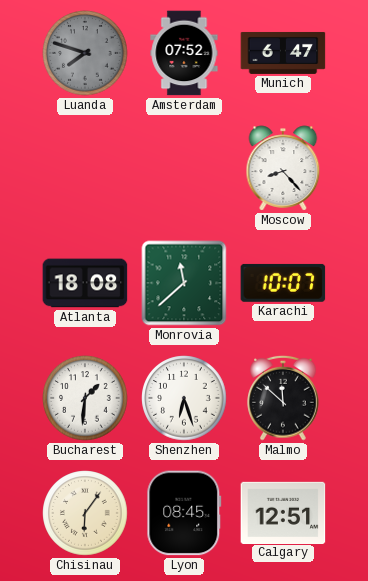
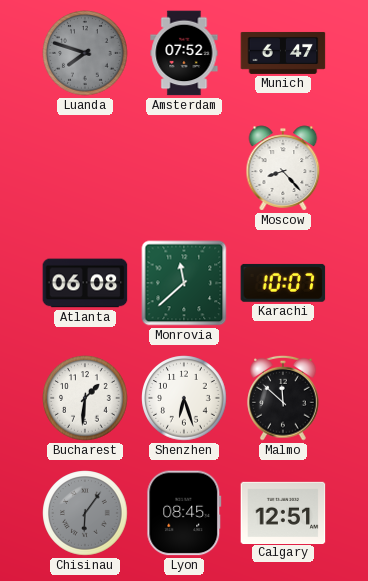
Atlanta: 18:08 -> 06:08 (85, 283)
Chisinau dial: cream -> grey (85, 513)
